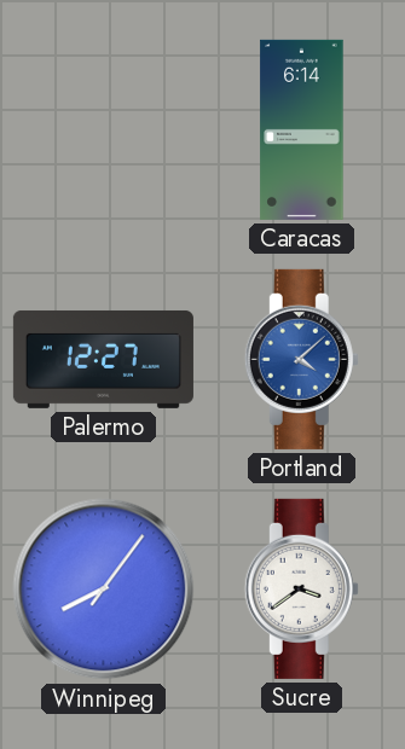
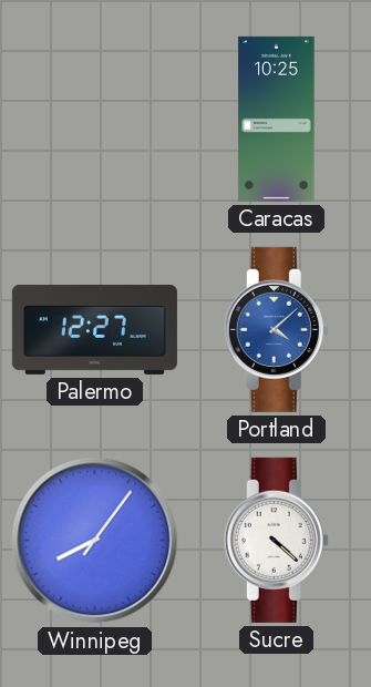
Caracas: 6:14 -> 10:25 (277, 119)
Sucre: 3:39 -> 4:22 (276, 540)
